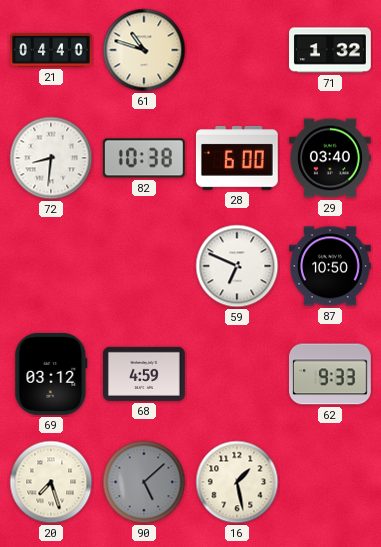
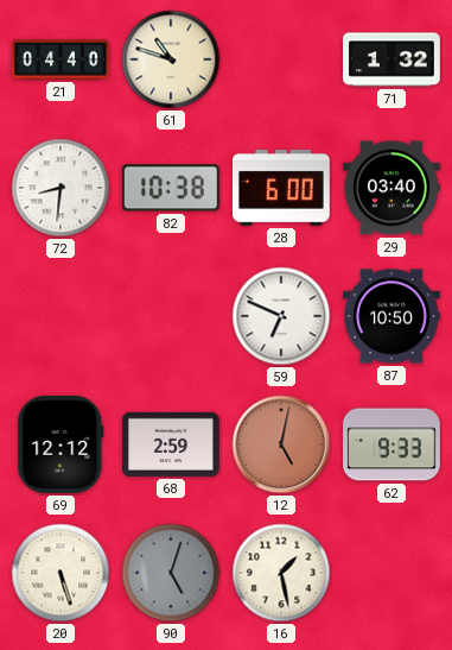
69: 03:12 -> 12:12 (61, 444)
68: 4:59 -> 2:59 (172, 444)
12: none -> 5:02 (281, 444)
20: 7:27 -> 5:27 (61, 573)
90: 5:08 -> 5:03 (171, 573)
